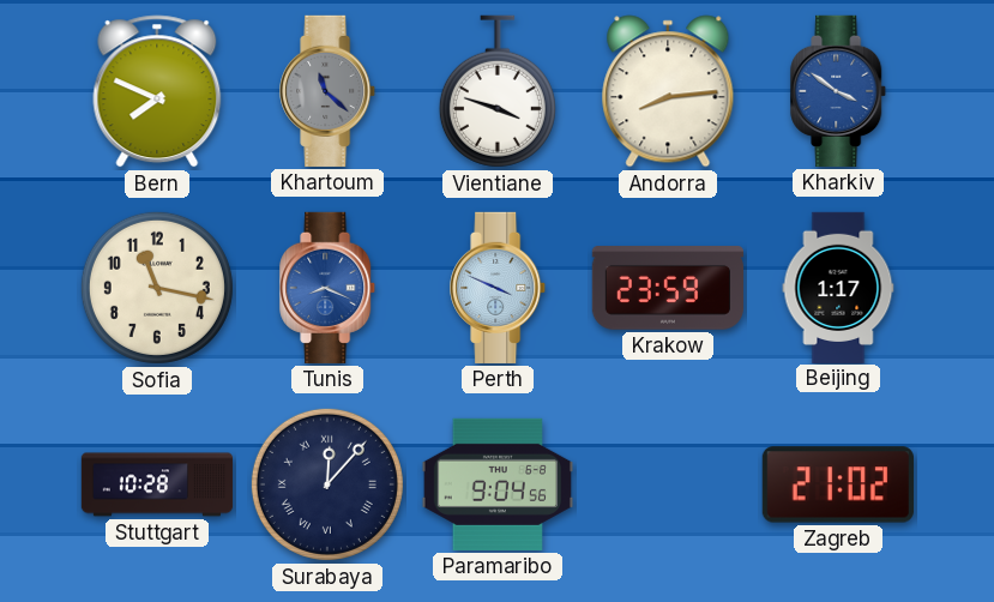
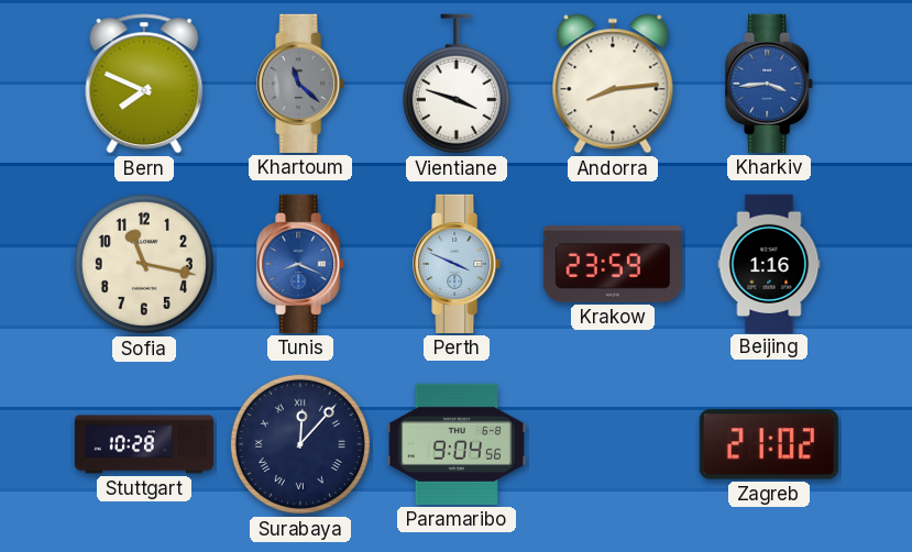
Kharkiv: 3:51 -> 3:44 (770, 84)
Beijing: 1:17 -> 1:16 (769, 263)
